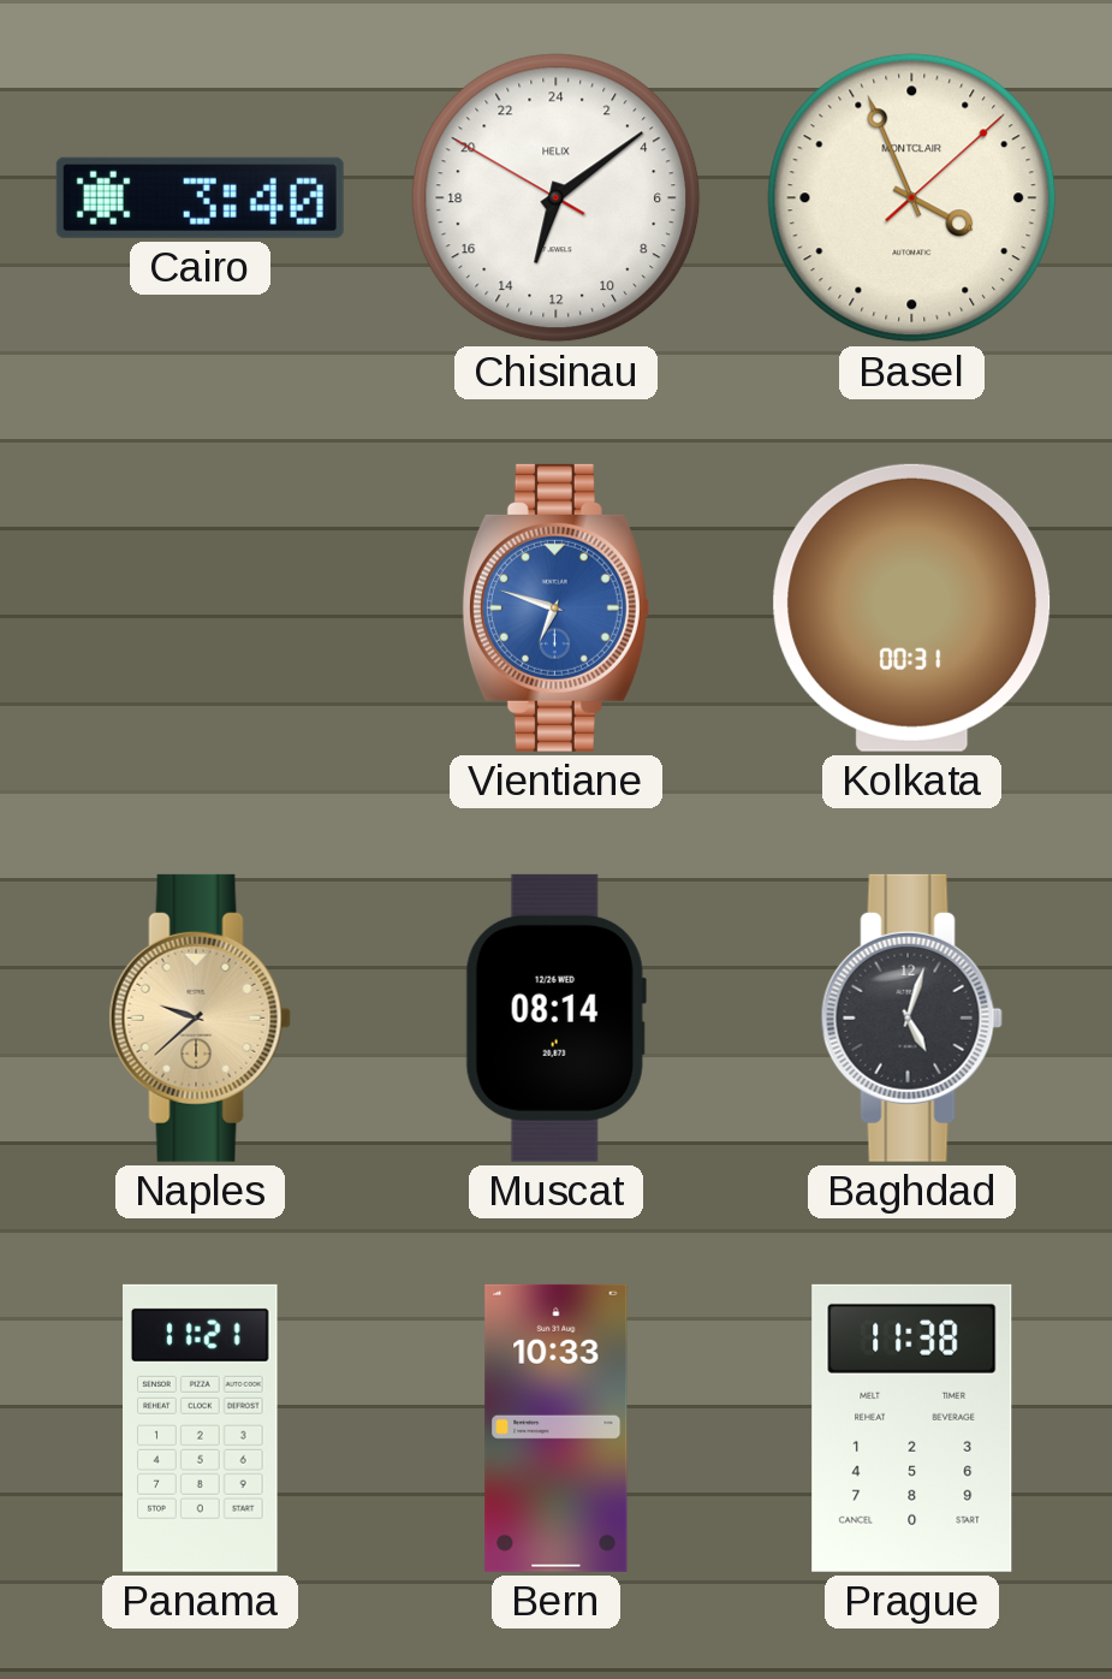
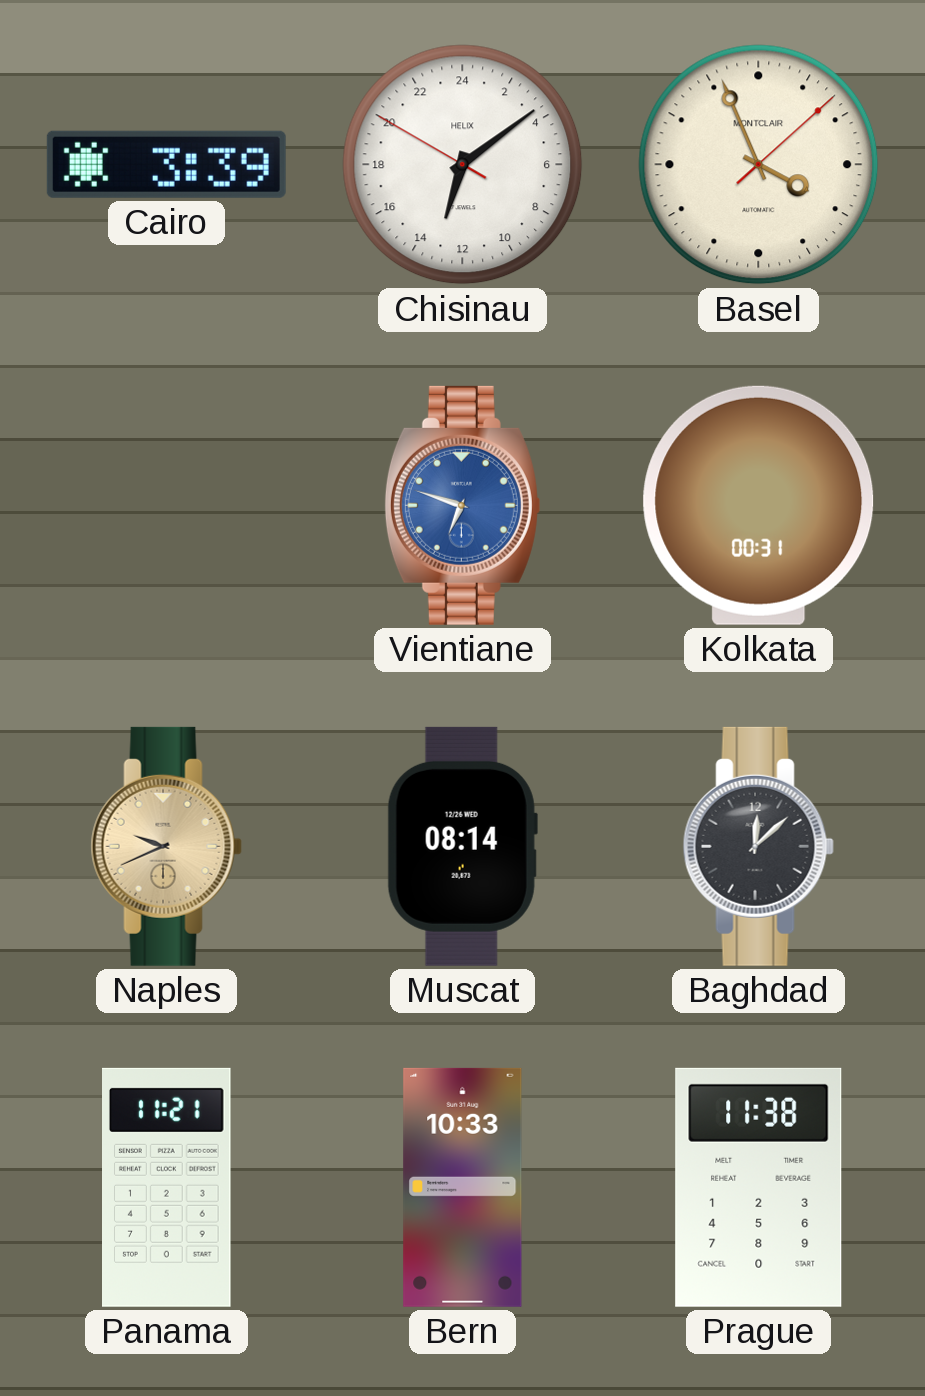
Cairo: 3:40 -> 3:39 (166, 164)
Naples: 9:38 -> 9:41 (166, 846)
Baghdad: 5:03 -> 12:08 (758, 846)
